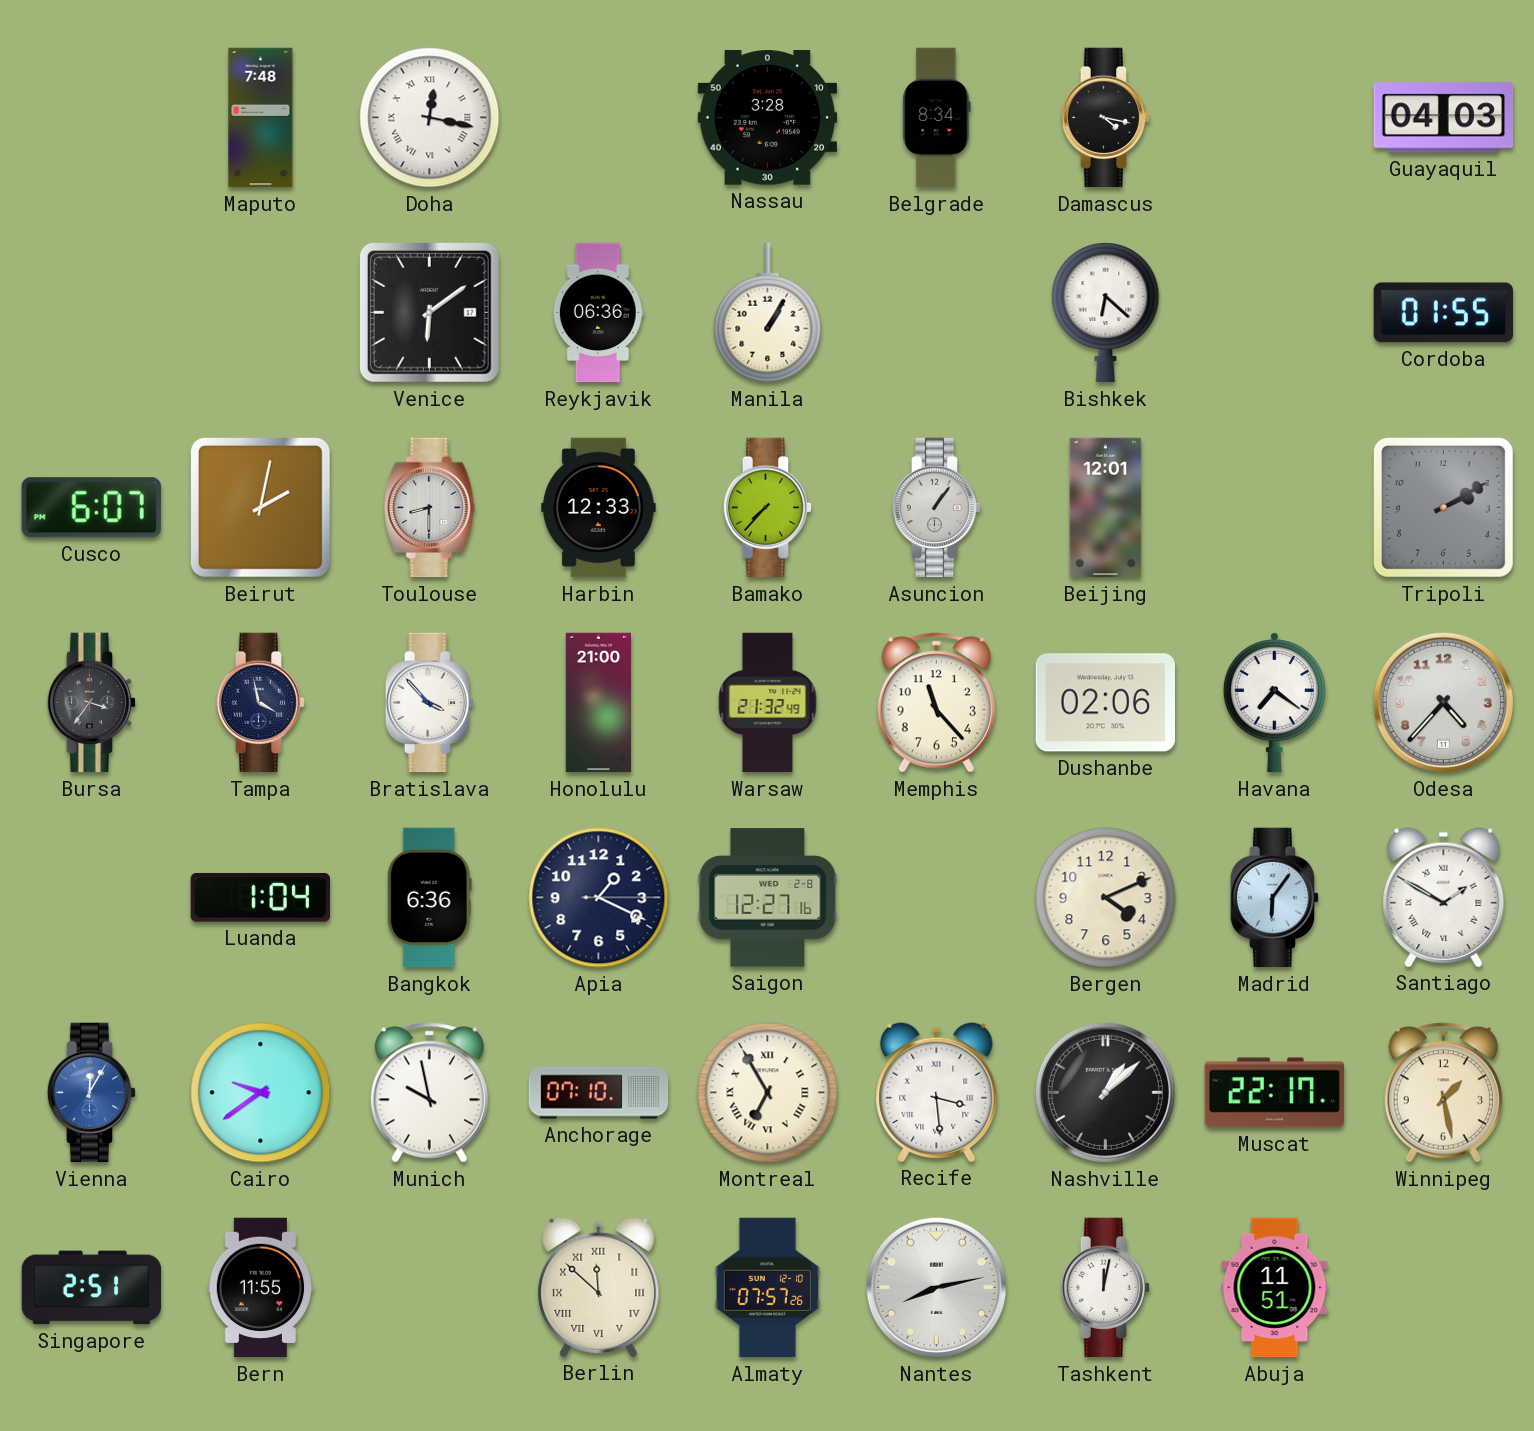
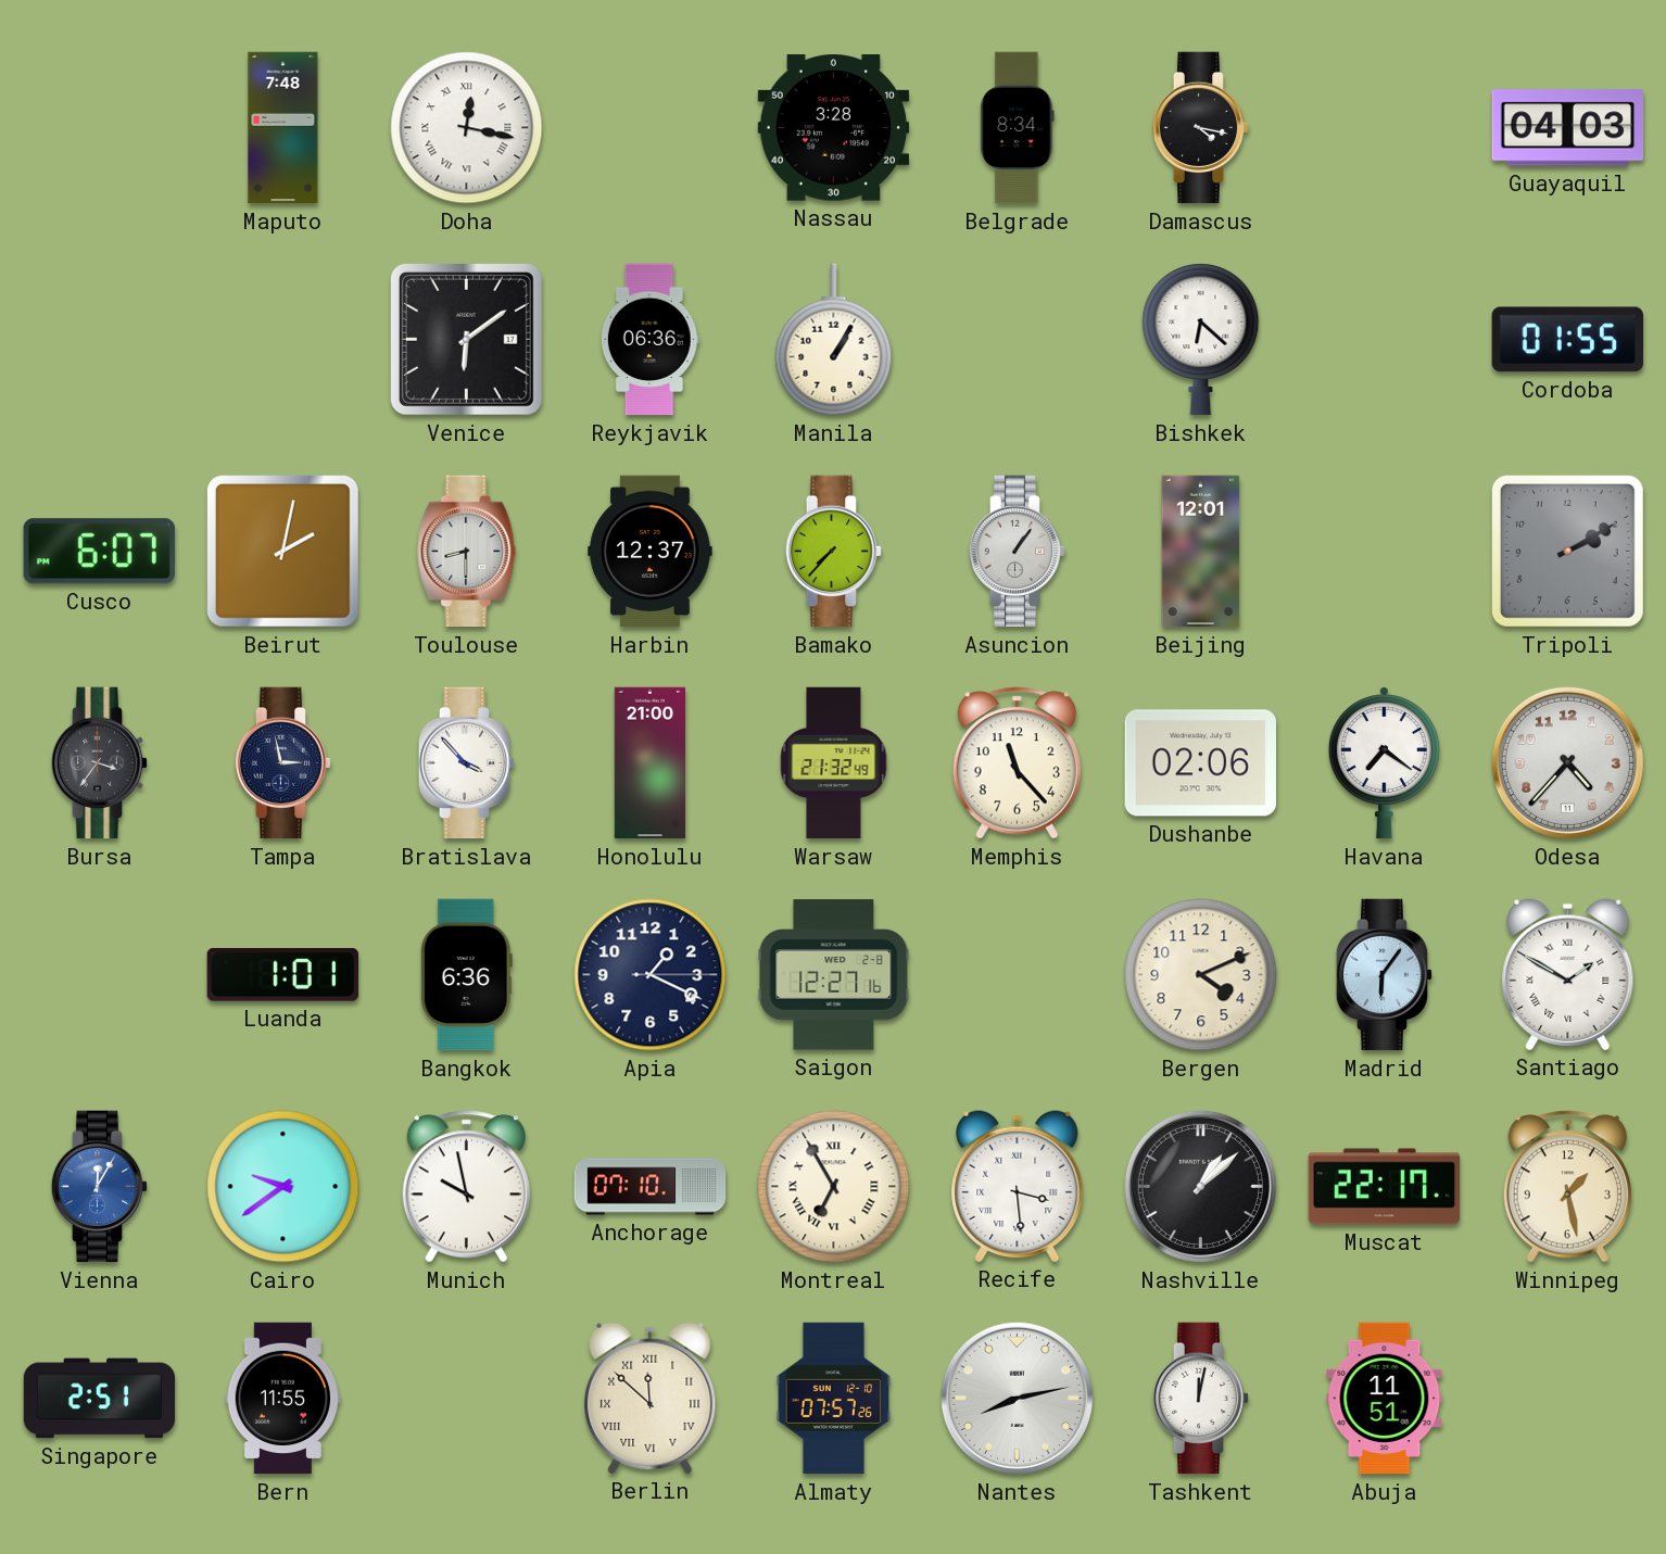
Harbin: 12:33 -> 12:37 (651, 552)
Tampa: 3:58 -> 2:58 (283, 763)
Luanda: 1:04 -> 1:01 (282, 974)
